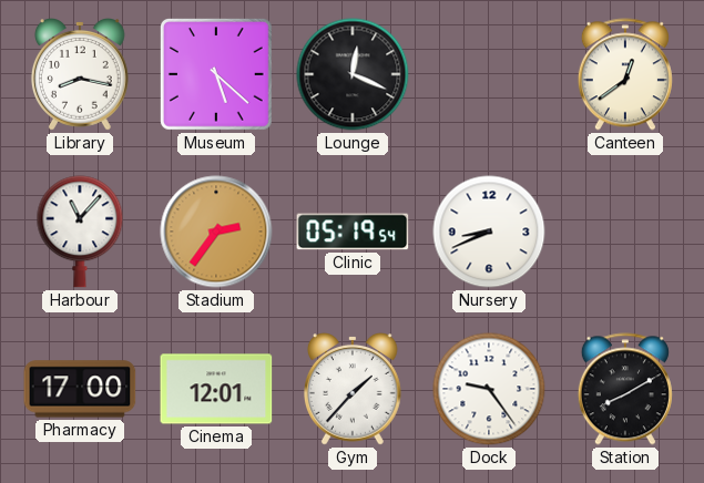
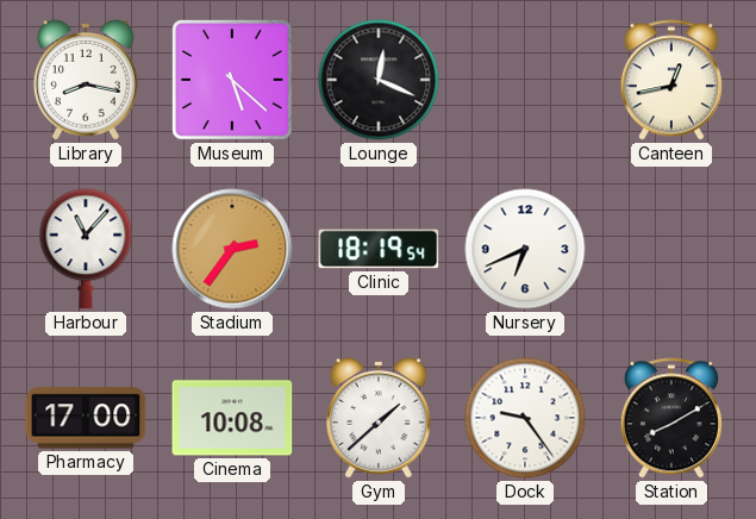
Canteen: 12:39 -> 12:43 (671, 80)
Clinic: 05:19 -> 18:19 (379, 249)
Nursery: 8:41 -> 6:41 (525, 249)
Cinema: 12:01 -> 10:08 (232, 418)
Gym: 1:37 -> 1:38 (379, 419)
